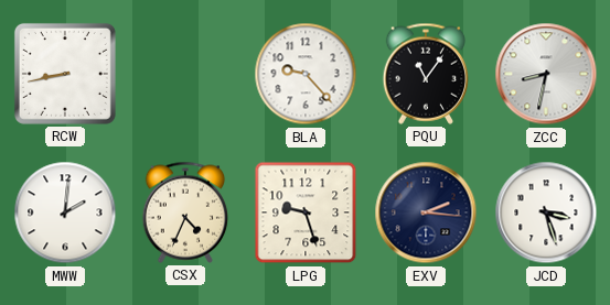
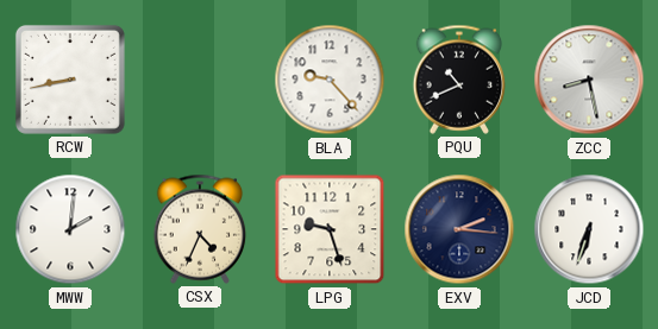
PQU: 11:06 -> 10:41 (459, 80)
ZCC: 8:32 -> 8:28 (589, 80)
JCD: 3:27 -> 6:33 (589, 229)
